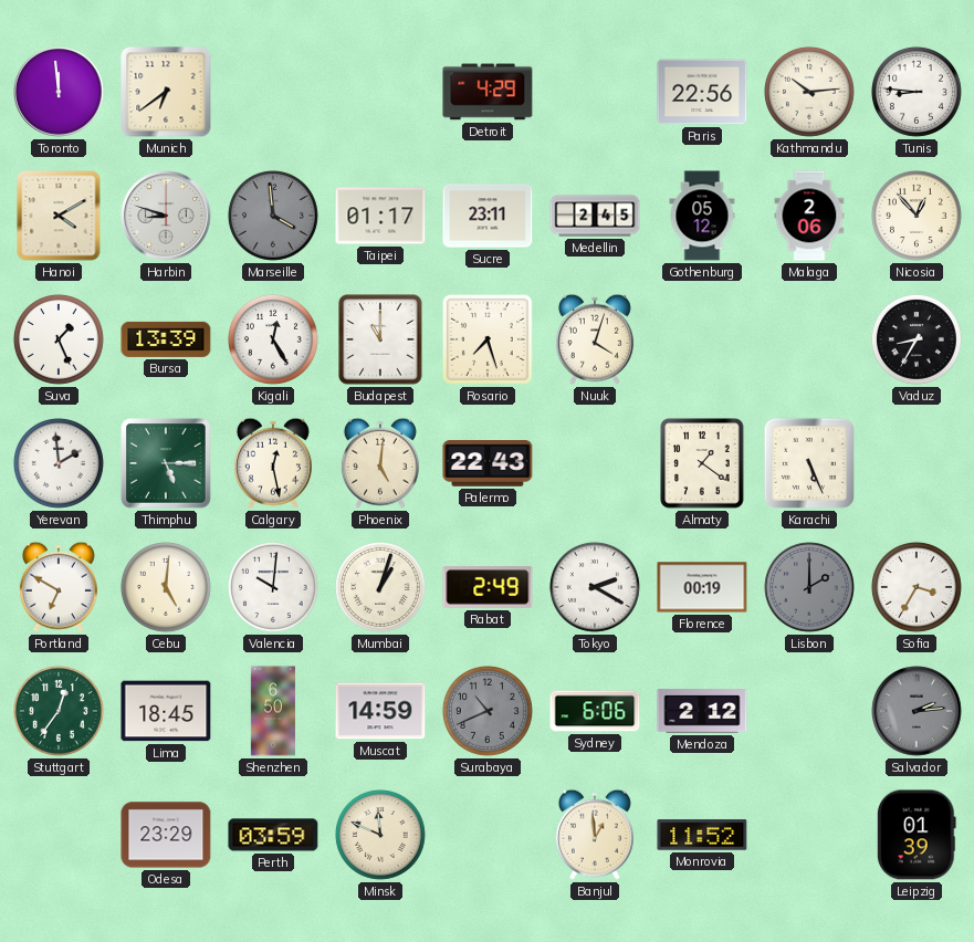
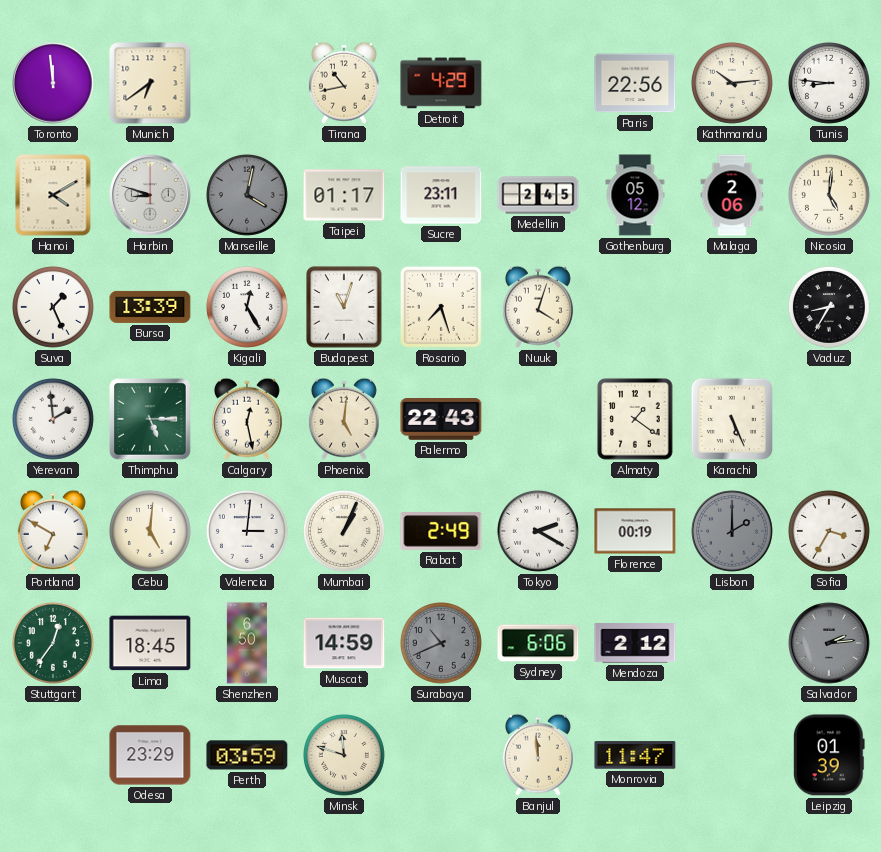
Tirana: none -> 10:43 (344, 83)
Marseille: 3:59 -> 4:02 (247, 195)
Nicosia: 12:53 -> 5:01 (829, 195)
Budapest: 11:00 -> 11:03 (344, 307)
Valencia: 10:01 -> 3:01 (247, 531)
Mumbai: 1:03 -> 1:04 (344, 531)
Minsk: 11:49 -> 11:48 (344, 755)
Banjul: 12:59 -> 11:59 (538, 755)
Monrovia: 11:52 -> 11:47 (635, 755)
